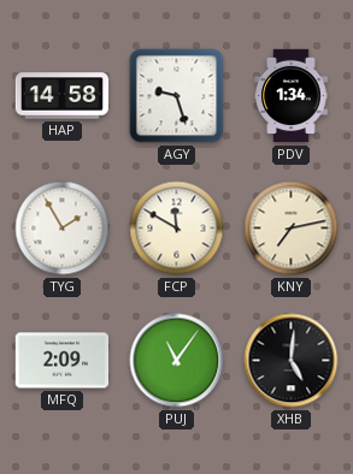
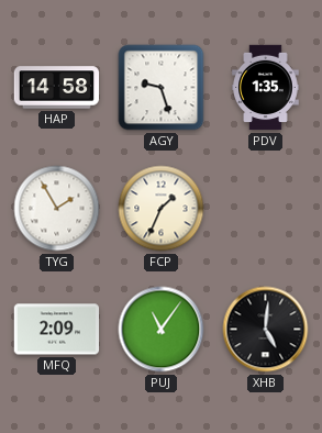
PDV: 1:34 -> 1:35 (266, 88)
FCP: 11:50 -> 1:34 (162, 209)
KNY: 7:13 -> none (292, 229)
